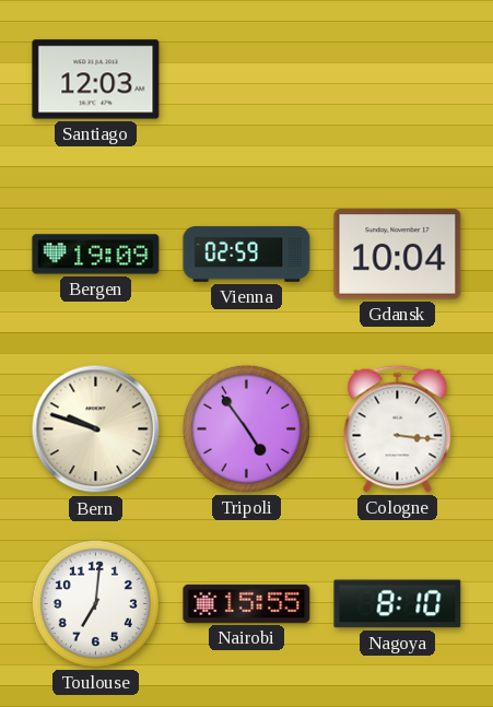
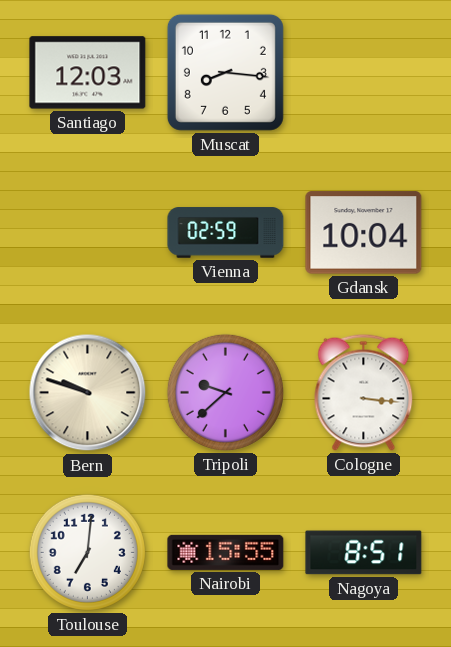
Muscat: none -> 8:16 (225, 72)
Bergen: 19:09 -> none (96, 255)
Tripoli: 4:54 -> 9:38 (225, 392)
Nagoya: 8:10 -> 8:51 (364, 553)
